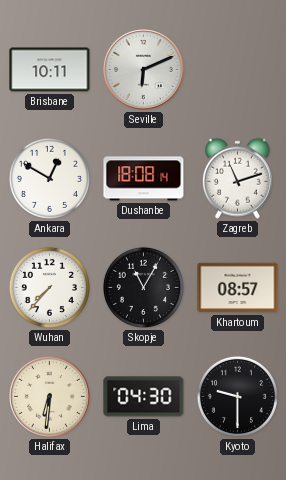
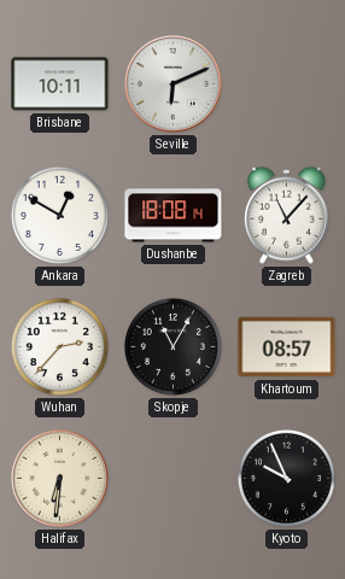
Zagreb: 11:12 -> 11:07 (286, 215)
Wuhan: 7:37 -> 2:37 (59, 346)
Lima: 04:30 -> none (144, 397)
Kyoto: 9:30 -> 9:56 (286, 478)
